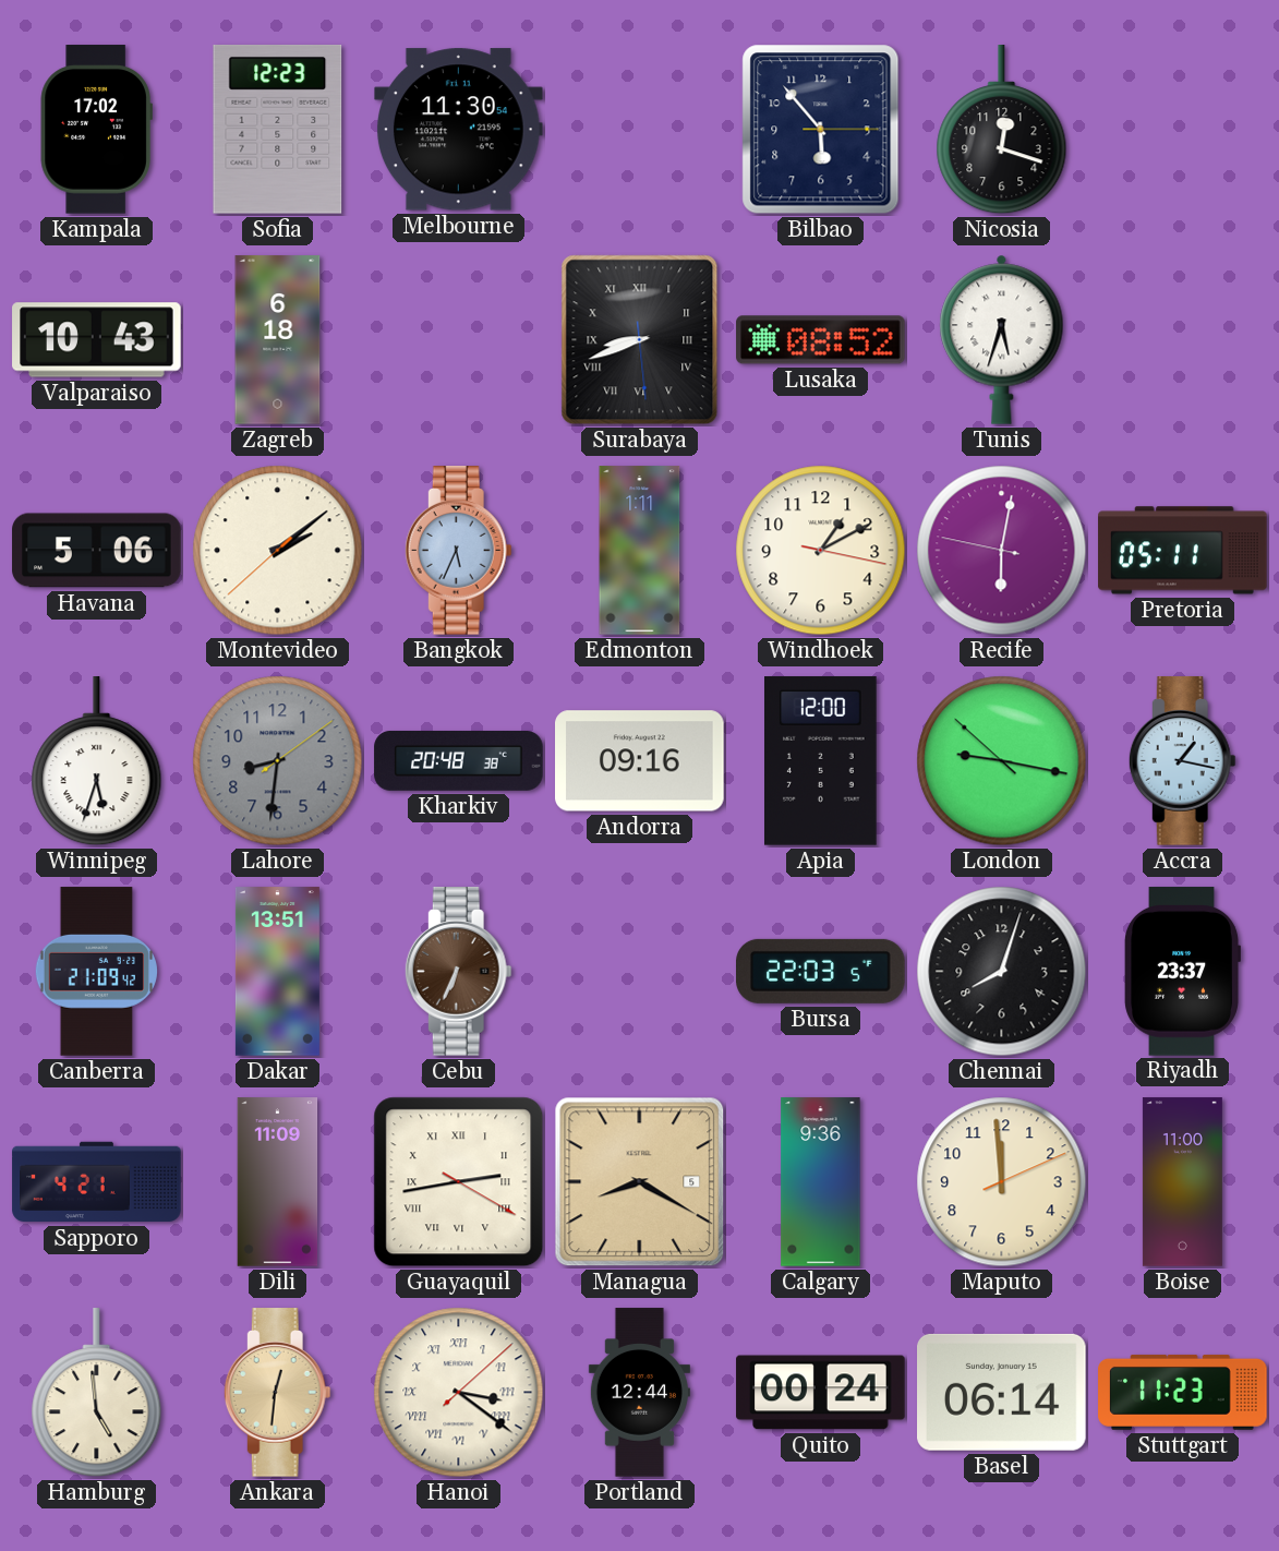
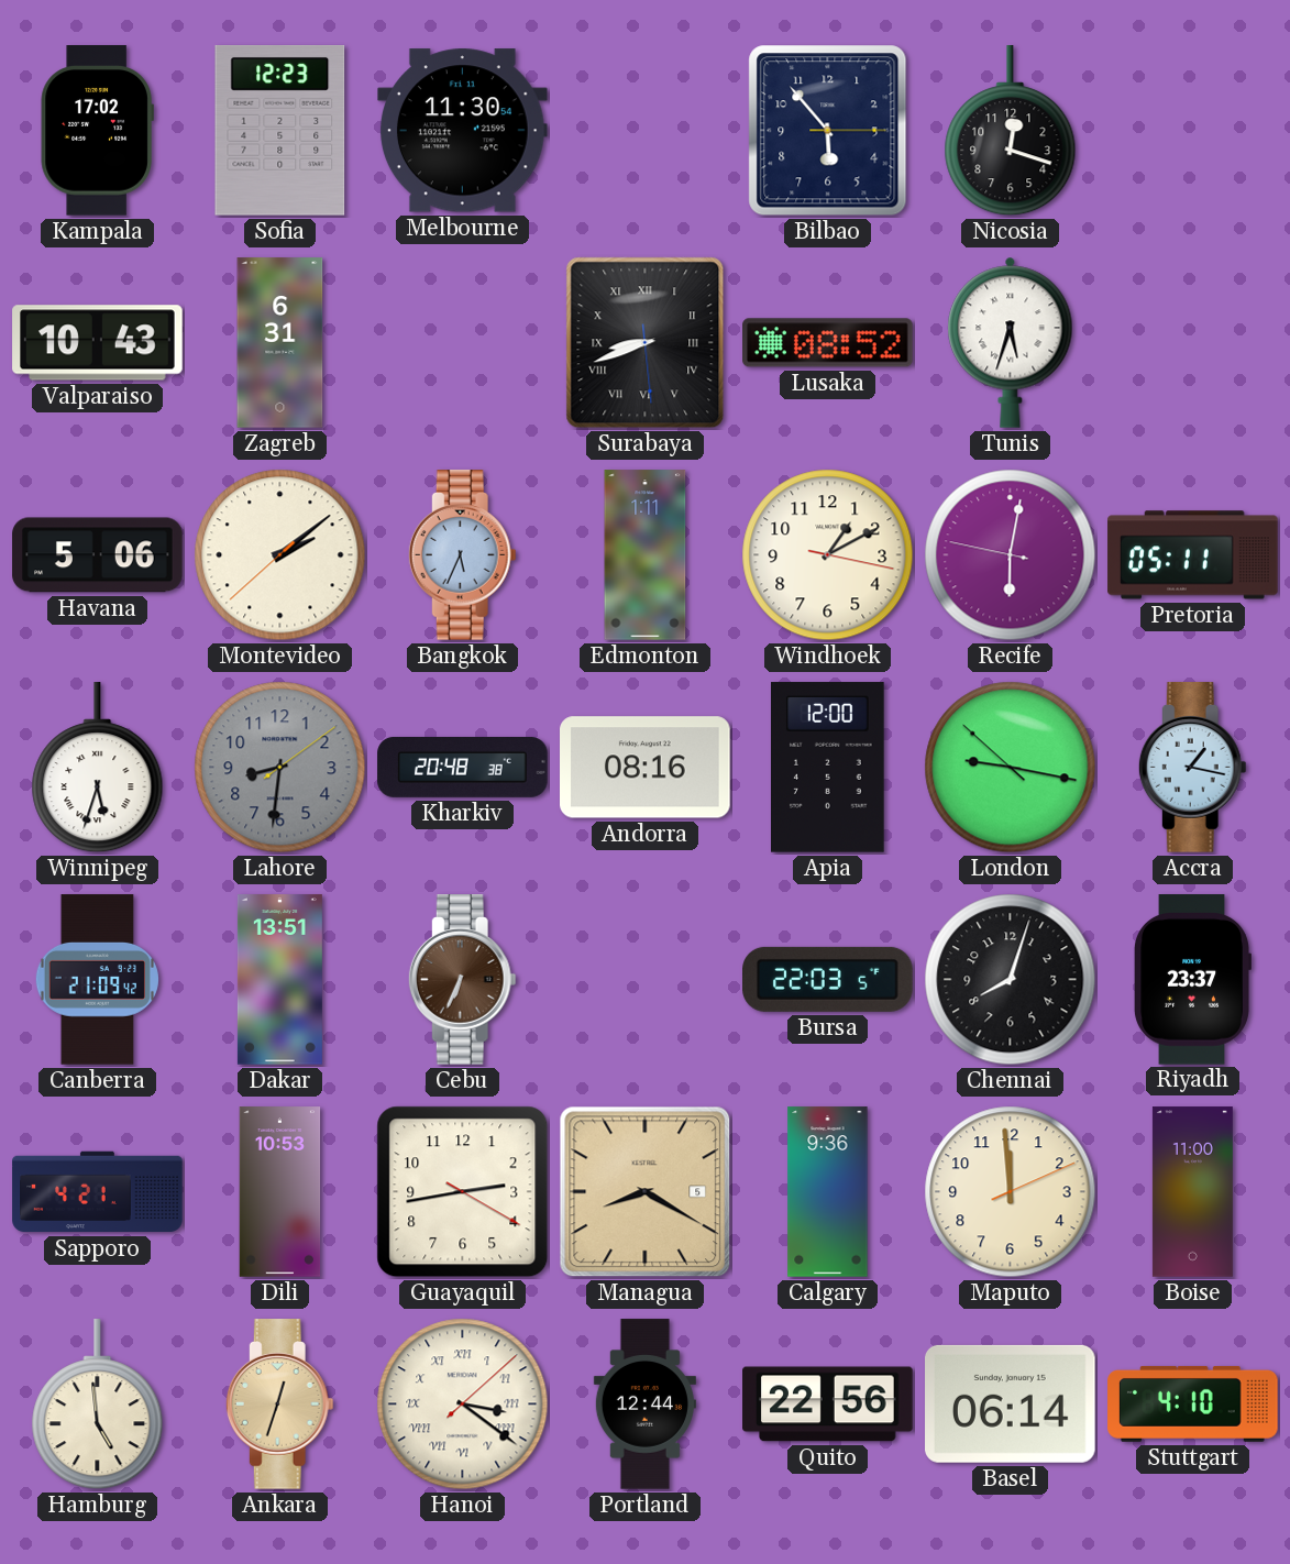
Zagreb: 6:18 -> 6:31 (280, 343)
Andorra: 09:16 -> 08:16 (646, 768)
Dili: 11:09 -> 10:53 (280, 1192)
Guayaquil numerals: Roman -> Arabic (463, 1192)
Ankara: 12:31 -> 12:33 (279, 1405)
Quito: 00:24 -> 22:56 (828, 1405)
Stuttgart: 11:23 -> 4:10 (1193, 1403)
